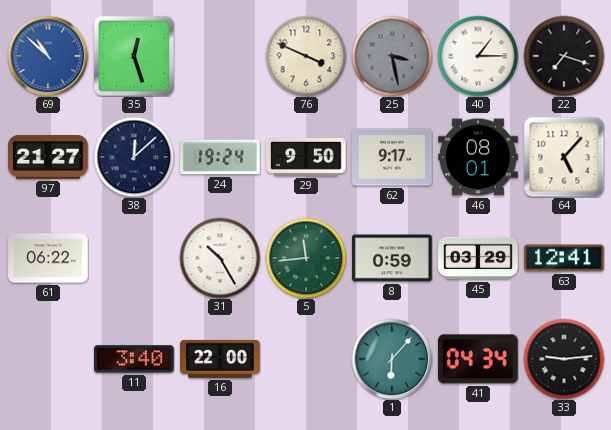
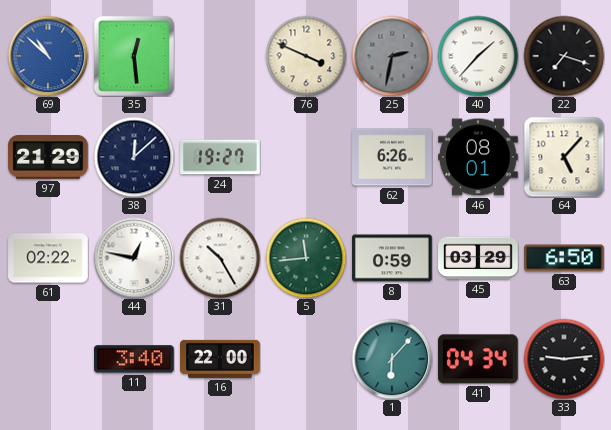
35: 12:27 -> 12:29 (134, 56)
25: 3:28 -> 2:32 (392, 56)
40: 1:15 -> 1:37 (478, 56)
97: 21:27 -> 21:29 (48, 158)
24: 19:24 -> 19:27 (220, 157)
29: 9:50 -> none (306, 158)
62: 9:17 -> 6:26 (392, 157)
61: 06:22 -> 02:22 (48, 258)
44: none -> 12:47 (134, 258)
63: 12:41 -> 6:50 (565, 258)
